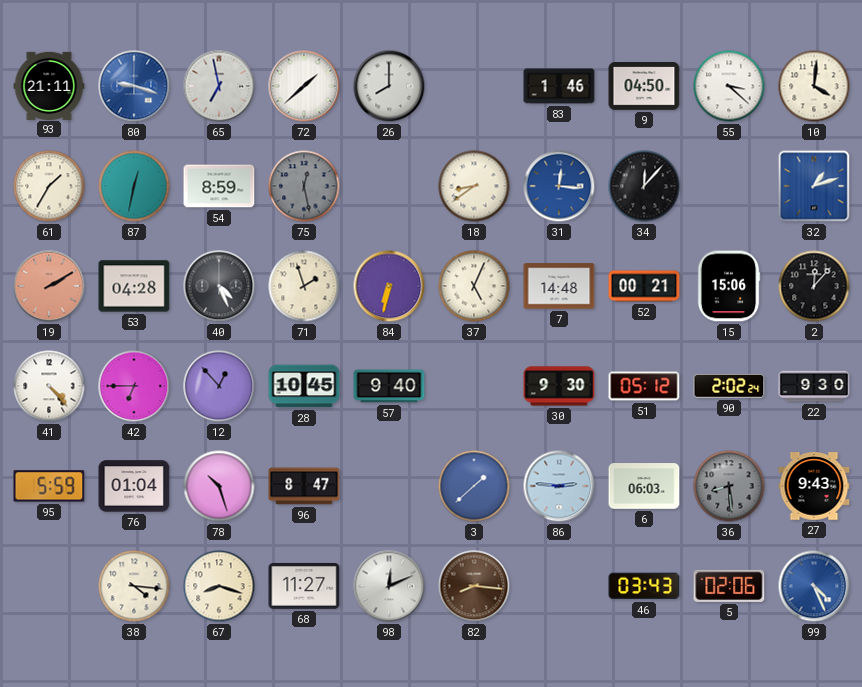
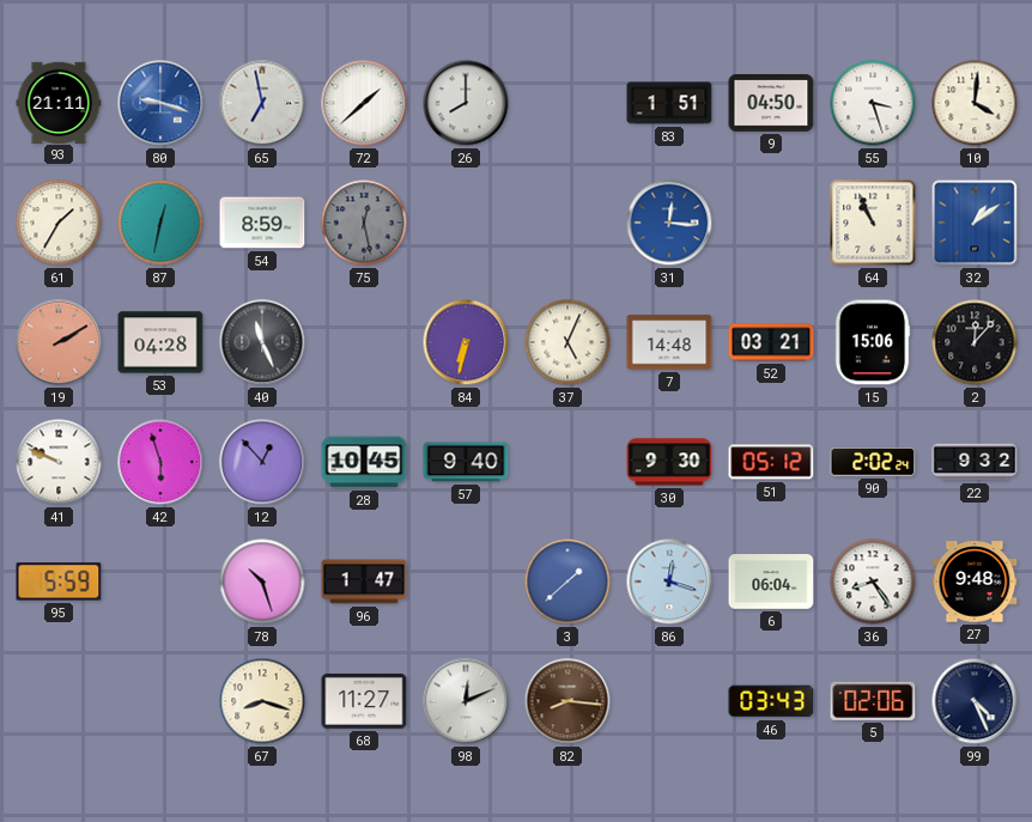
83: 1:46 -> 1:51 (669, 103)
55: 3:22 -> 3:27 (873, 103)
18: 8:39 -> none (474, 186)
34: 12:07 -> none (644, 186)
64: none -> 10:56 (873, 223)
32: 1:12 -> 1:09 (975, 223)
40: 4:26 -> 11:26 (262, 342)
71: 1:57 -> none (304, 286)
52: 00:21 -> 03:21 (771, 342)
41: 4:23 -> 9:49 (59, 462)
42: 6:45 -> 5:57 (160, 462)
22: 9:30 -> 9:32 (975, 462)
76: 01:04 -> none (134, 486)
96: 8:47 -> 1:47 (364, 582)
86: 2:46 -> 12:18 (669, 582)
6: 06:03 -> 06:04 (771, 582)
36: 8:29 -> 8:24 (873, 582)
36 dial: grey -> white (873, 582)
27: 9:43 -> 9:48 (975, 582)
38: 4:16 -> none (134, 586)
99 dial: blue -> navy (975, 701)
